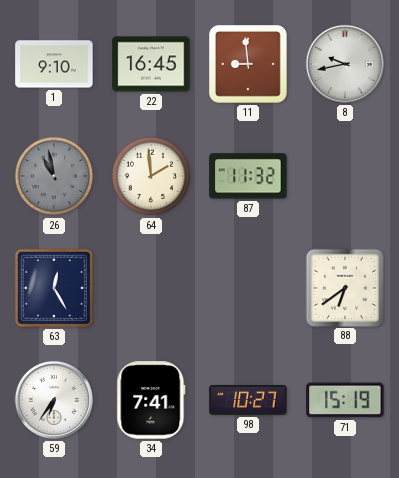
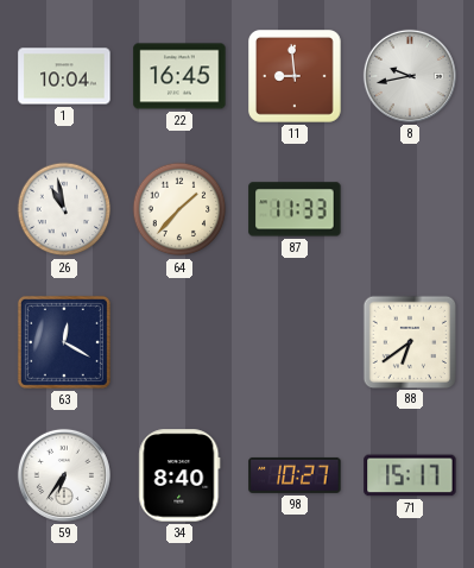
1: 9:10 -> 10:04 (64, 76)
26 dial: grey -> white (64, 209)
64: 1:59 -> 1:37 (179, 209)
87: 11:32 -> 11:33 (295, 209)
63: 12:25 -> 12:20 (64, 342)
34: 7:41 -> 8:40 (179, 475)
71: 15:19 -> 15:17 (410, 475)
